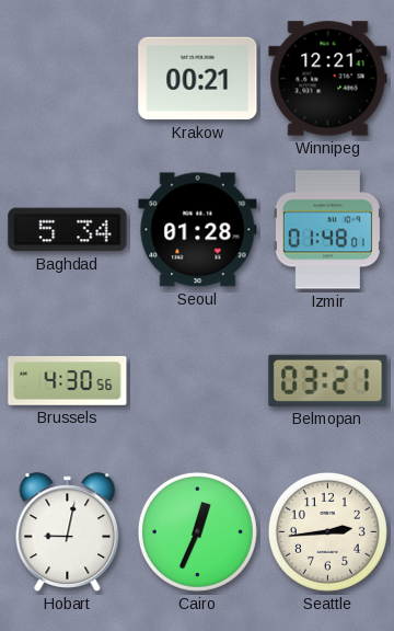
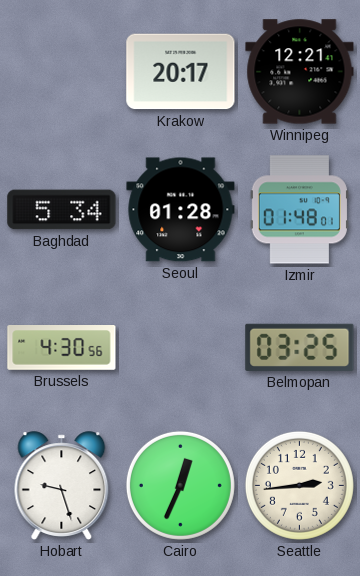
Krakow: 00:21 -> 20:17 (181, 72)
Belmopan: 03:21 -> 03:25 (300, 347)
Hobart: 9:02 -> 9:27 (62, 486)
